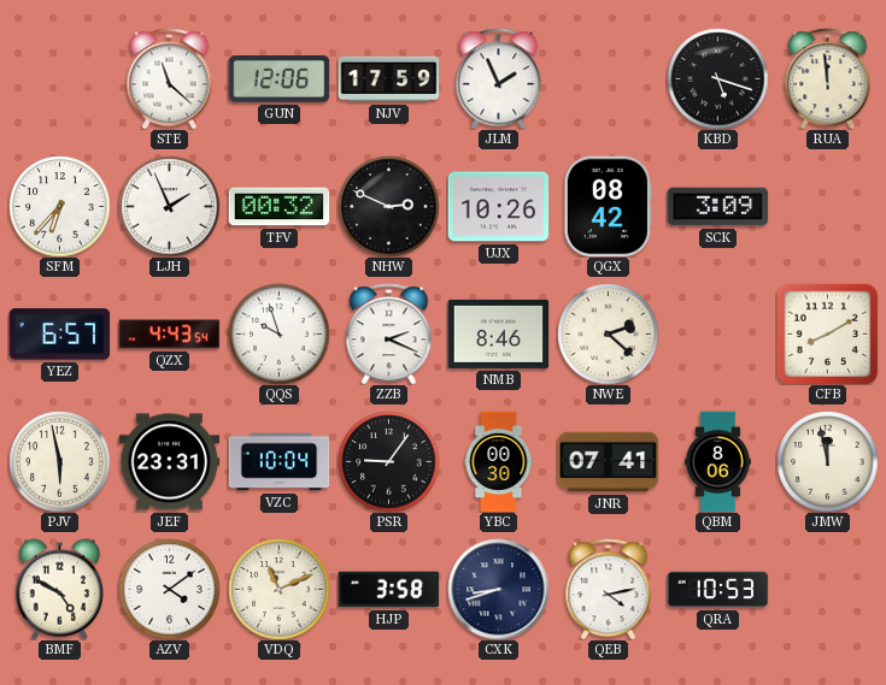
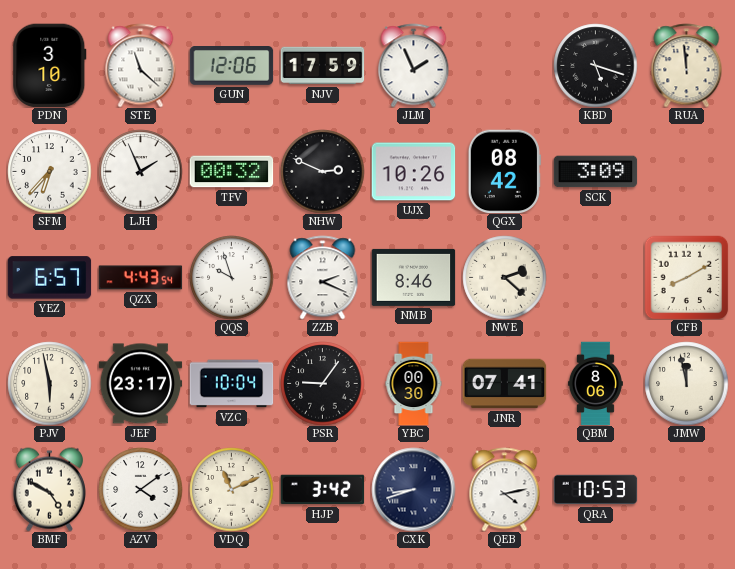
PDN: none -> 3:10 (50, 65)
JEF: 23:31 -> 23:17 (140, 384)
HJP: 3:58 -> 3:42 (322, 490)
